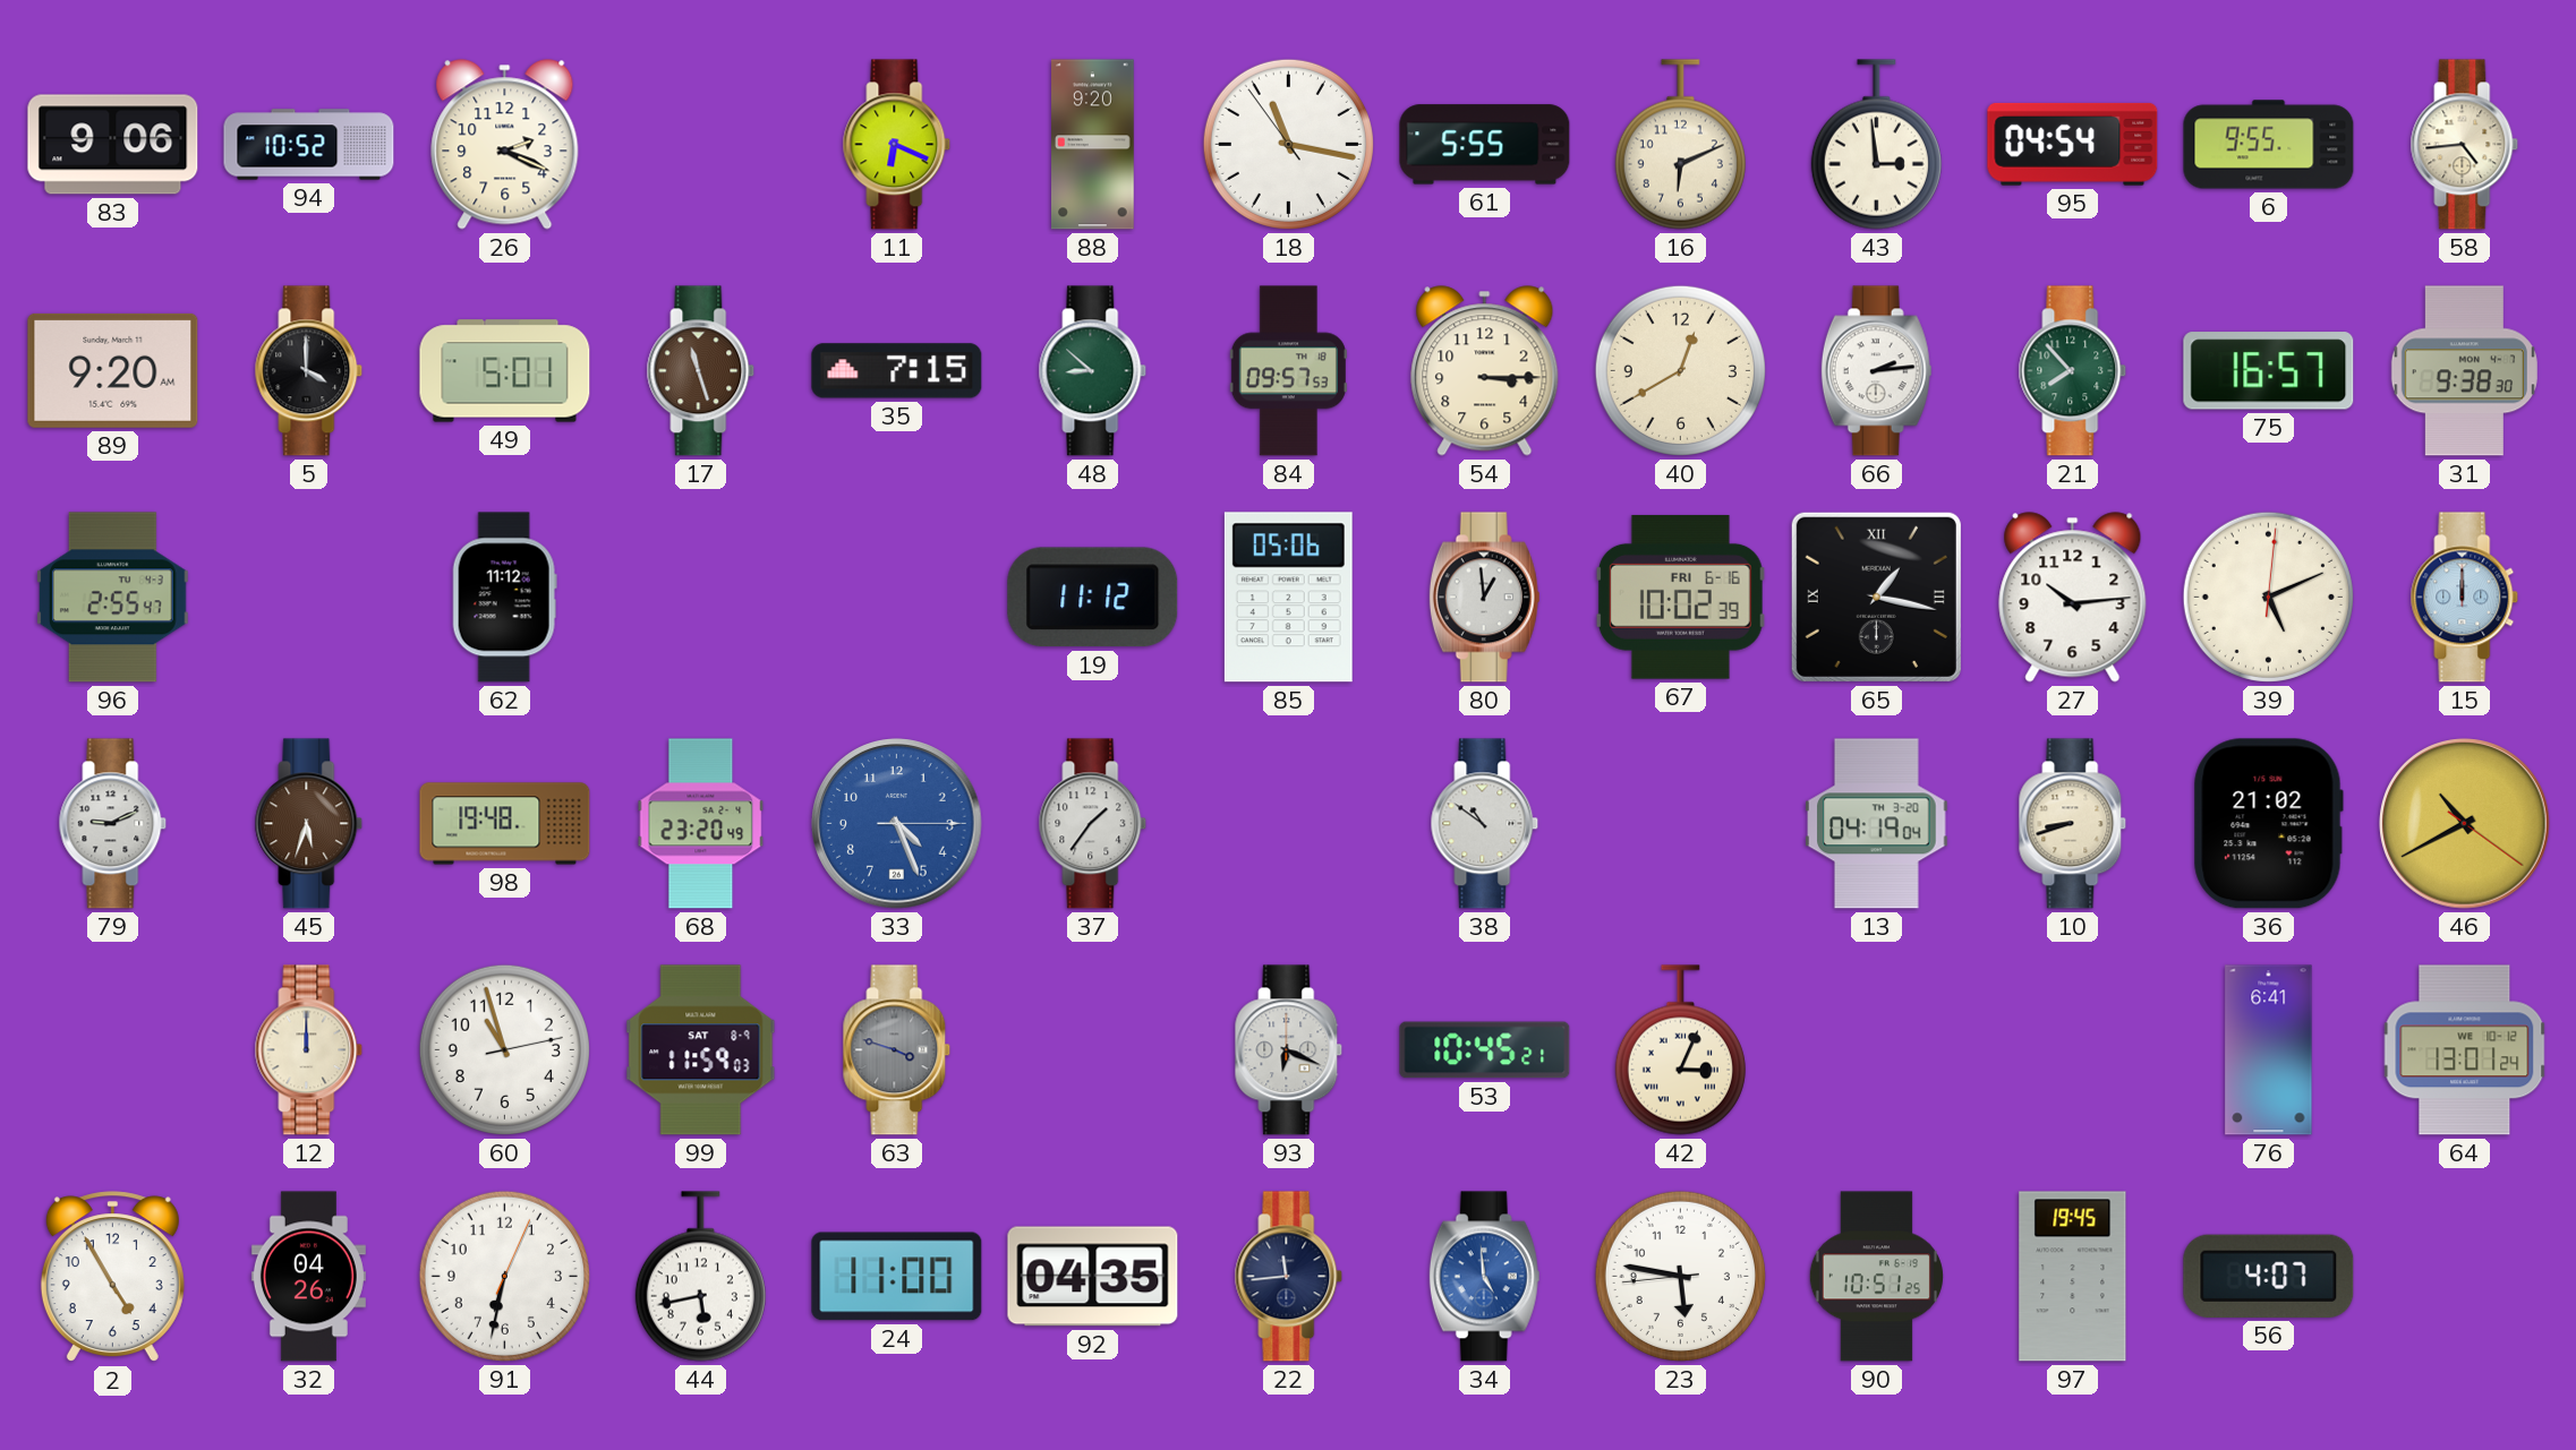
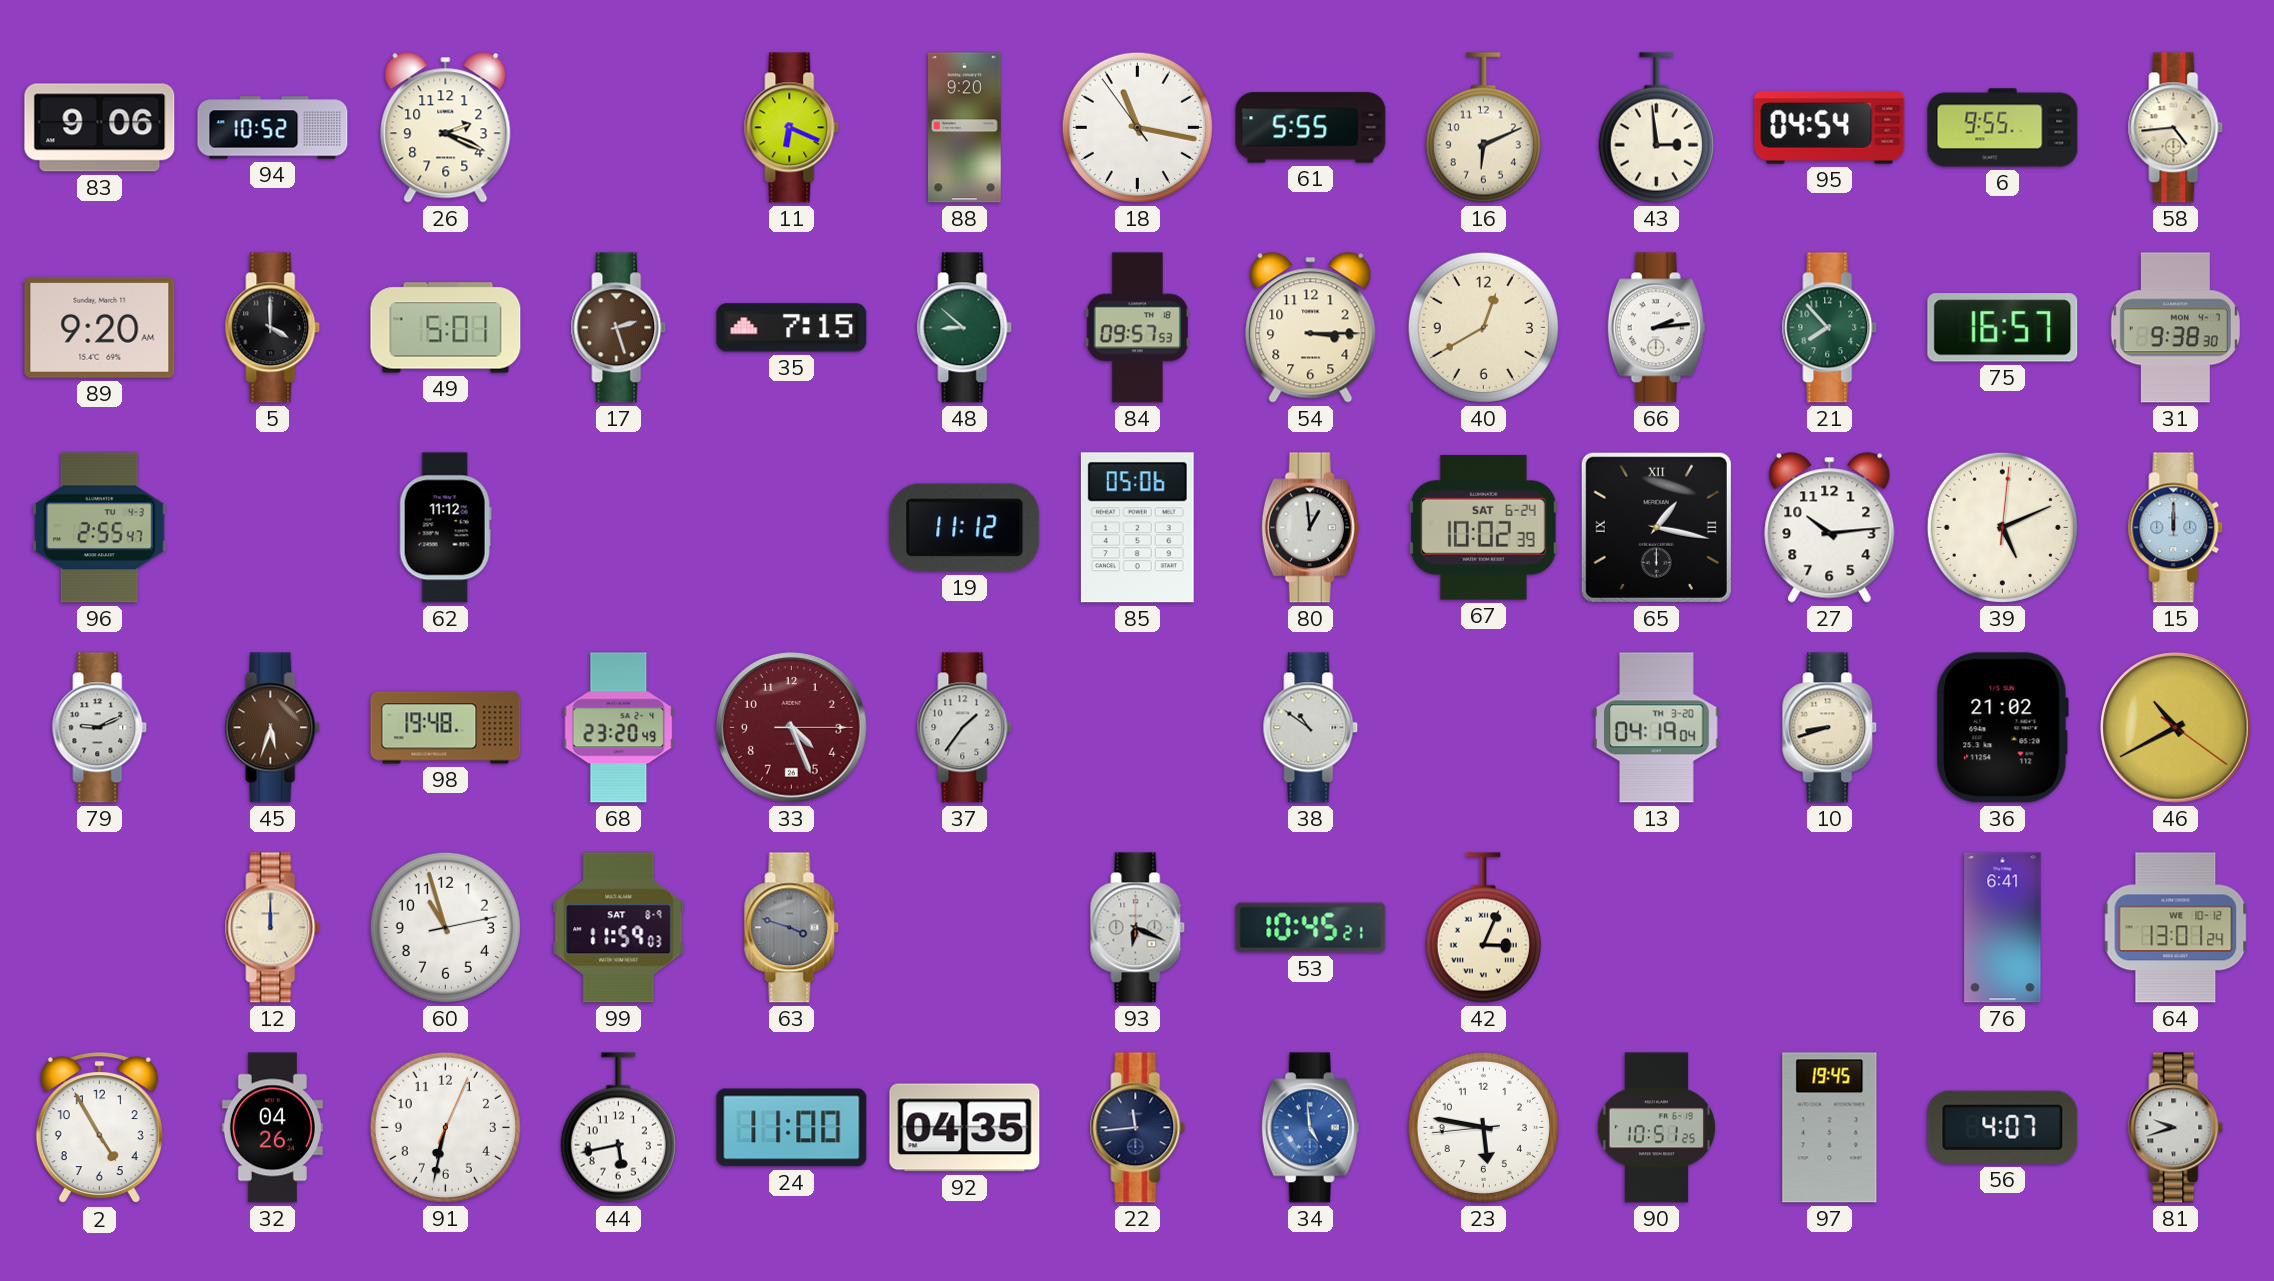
17: 11:27 -> 2:27 (619, 328)
67 date: FRI 6-16 -> SAT 6-24 (1483, 527)
33 dial: blue -> burgundy (792, 728)
81: none -> 9:42 (2176, 1128)
